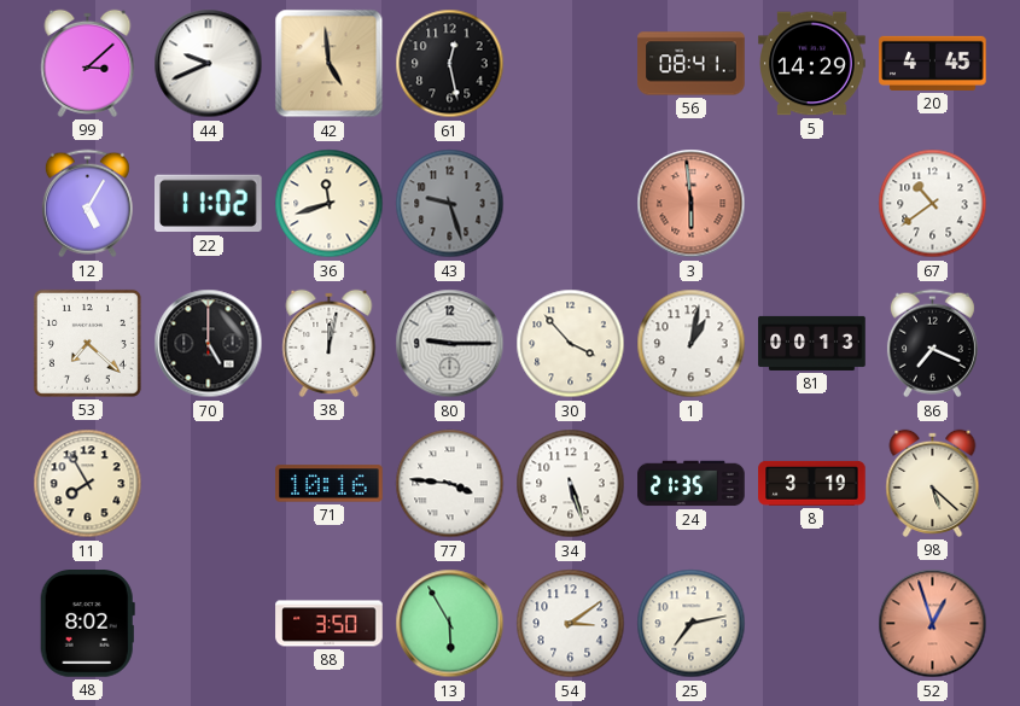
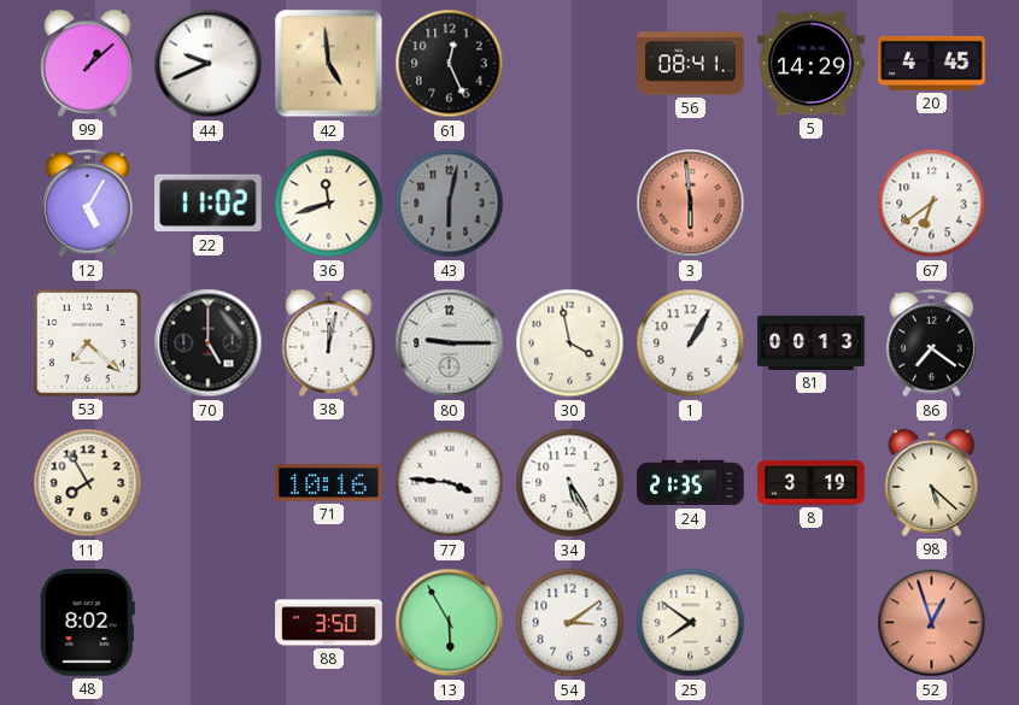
99: 3:08 -> 1:08 (88, 63)
61: 12:28 -> 12:26 (450, 64)
43: 9:27 -> 6:02 (450, 204)
67: 10:39 -> 6:39 (932, 204)
30: 3:53 -> 3:58 (570, 343)
1: 1:02 -> 1:05 (691, 343)
86: 7:19 -> 7:21 (931, 343)
34: 5:27 -> 5:25 (570, 483)
25: 7:13 -> 7:51 (691, 623)
